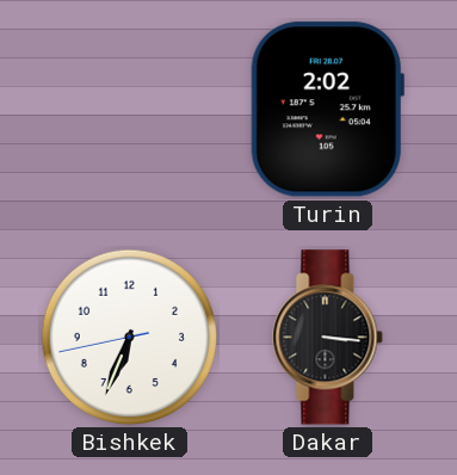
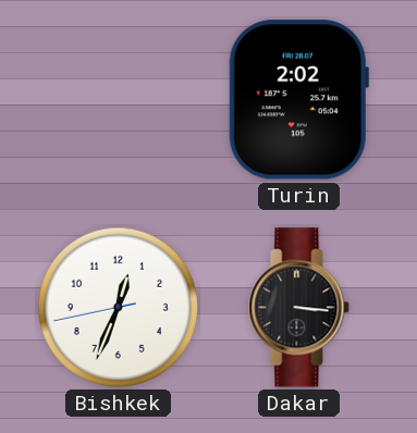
Bishkek: 6:33 -> 12:33 (119, 308)
